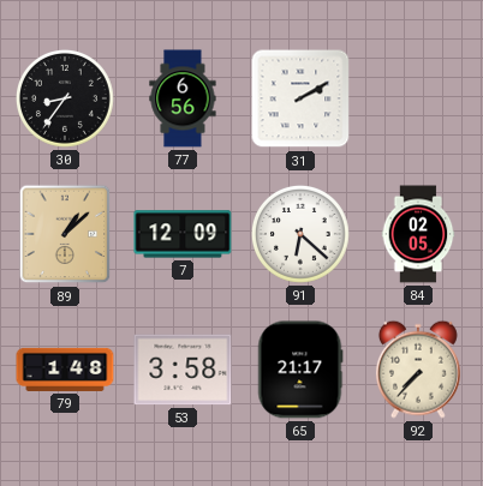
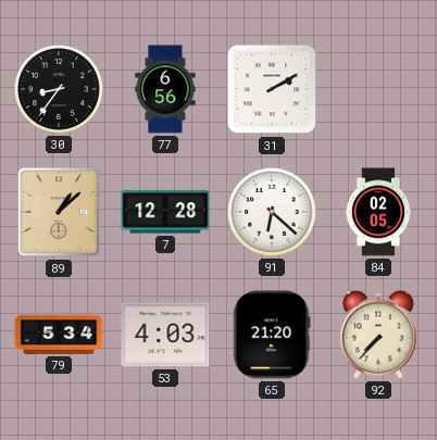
7: 12:09 -> 12:28 (165, 212)
79: 1:48 -> 5:34 (59, 335)
53: 3:58 -> 4:03 (165, 335)
65: 21:17 -> 21:20 (272, 335)
